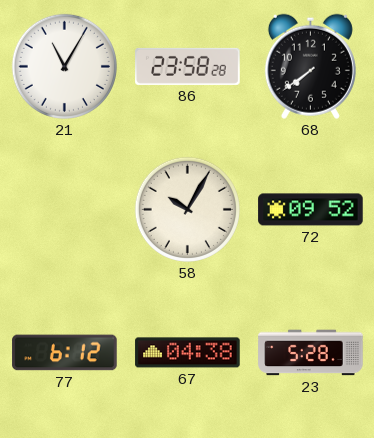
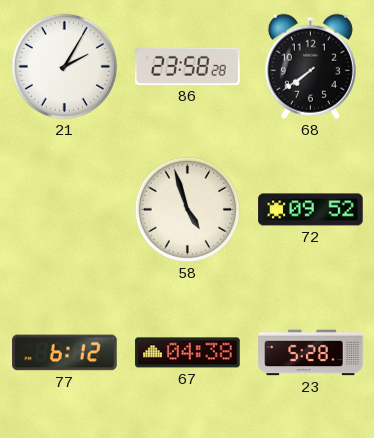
21: 11:05 -> 2:05 (64, 66)
58: 10:05 -> 4:57 (187, 209)
